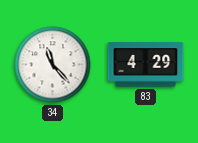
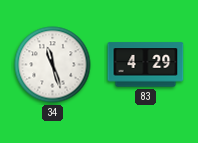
34: 11:23 -> 11:27 (53, 65)
